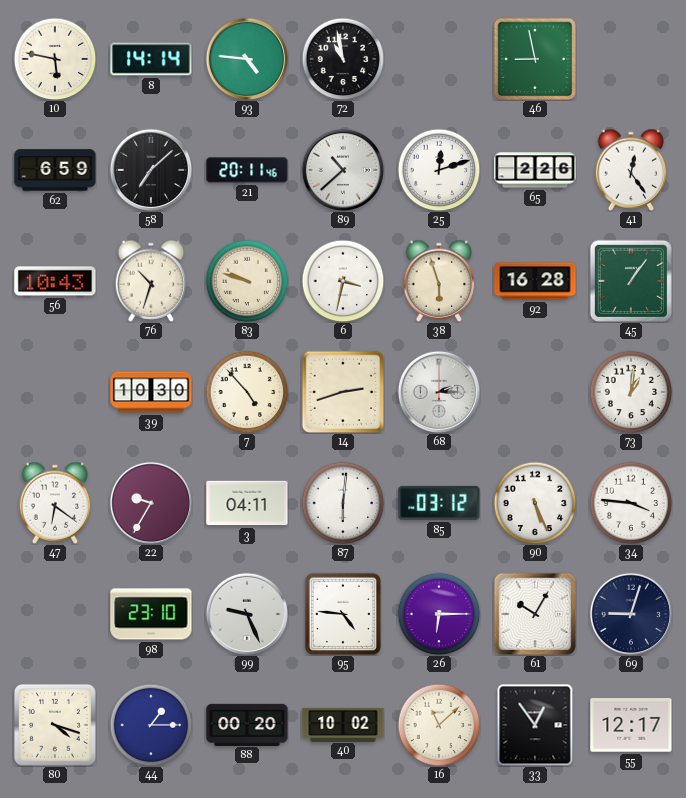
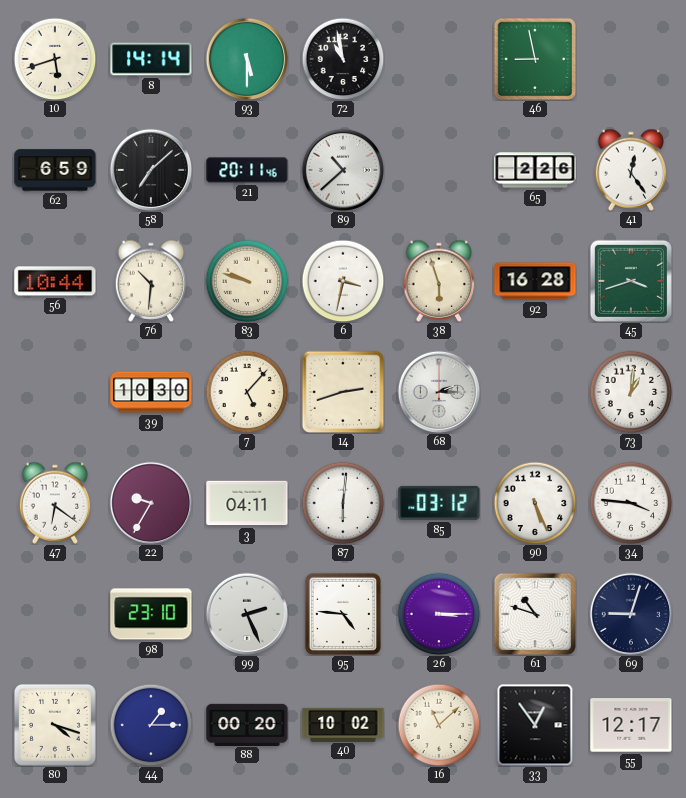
10: 5:47 -> 5:42 (55, 59)
93: 4:46 -> 5:30 (246, 58)
25: 12:12 -> none (439, 170)
56: 10:43 -> 10:44 (55, 281)
76: 10:33 -> 10:31 (151, 281)
45: 1:06 -> 3:42 (631, 281)
7: 4:53 -> 5:07 (247, 392)
99: 9:26 -> 2:26 (246, 613)
26: 6:15 -> 3:15 (439, 614)
61: 10:05 -> 10:48 (535, 614)
